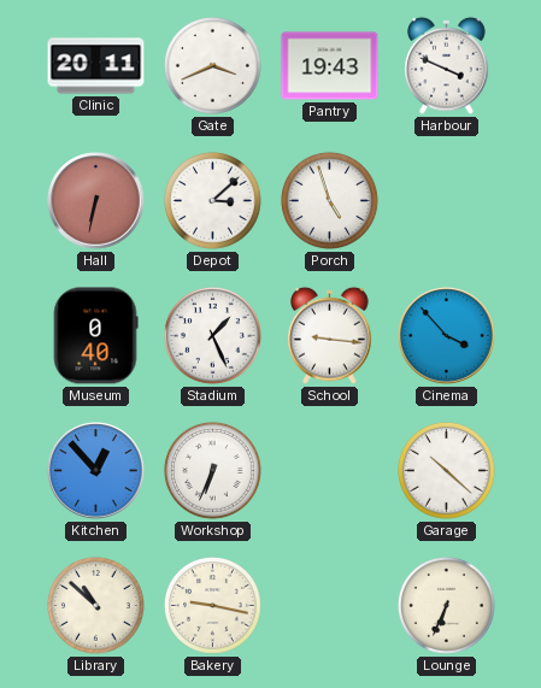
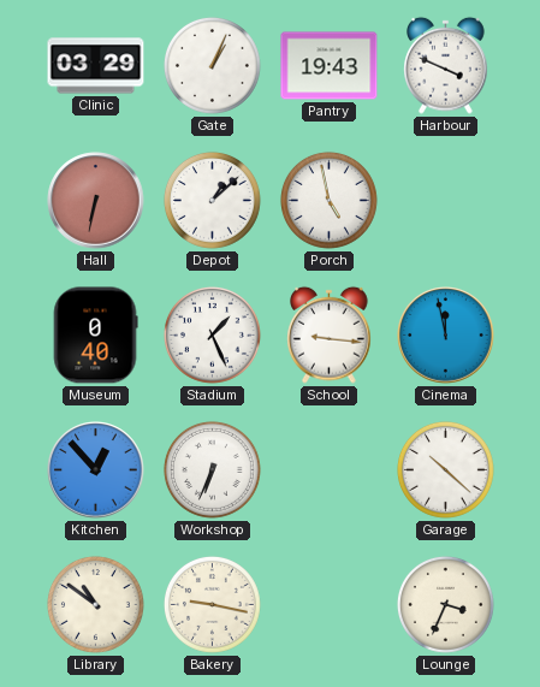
Clinic: 20:11 -> 03:29 (96, 66)
Gate: 3:41 -> 1:04 (212, 65)
Depot: 3:08 -> 1:08 (212, 200)
Porch: 4:57 -> 4:58 (328, 200)
Cinema: 3:53 -> 11:58 (446, 336)
Library: 10:52 -> 10:51 (95, 604)
Lounge: 6:34 -> 3:34 (445, 604)
